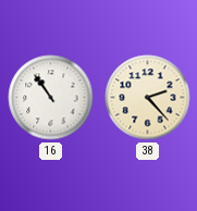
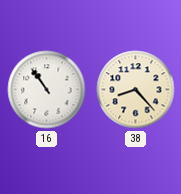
38: 2:23 -> 8:23 (136, 90)
